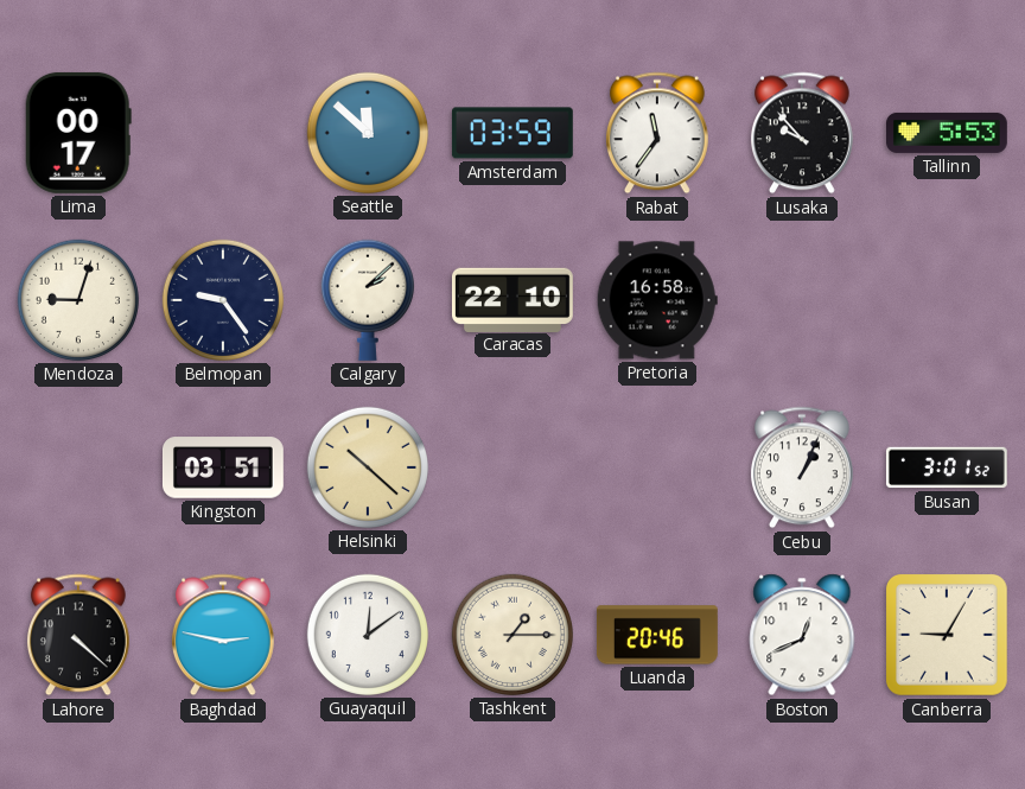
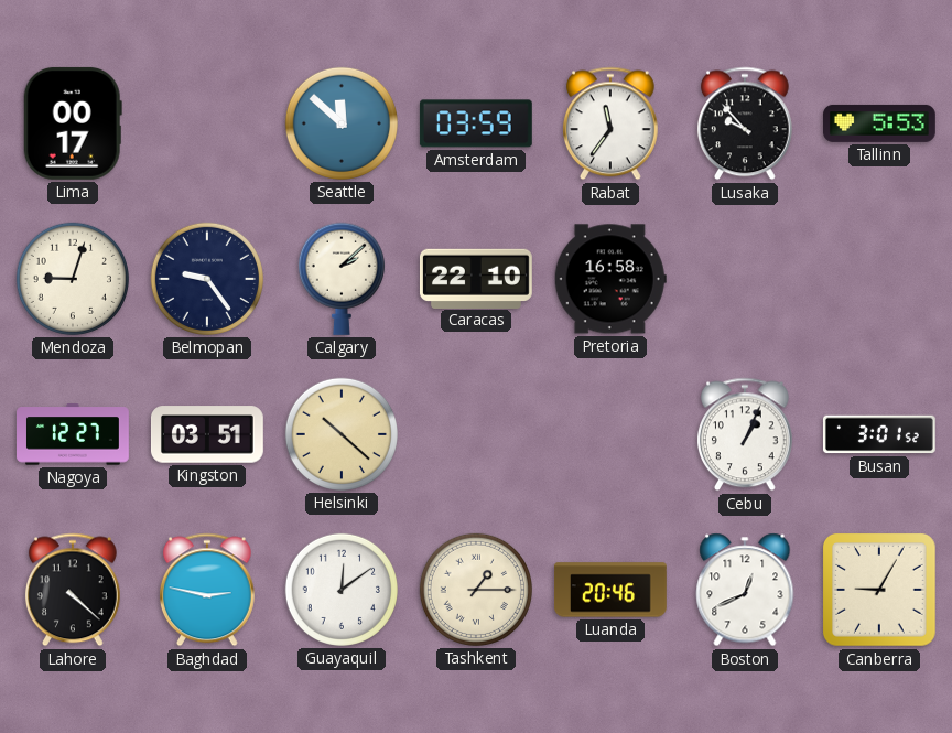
Nagoya: none -> 12:27 (74, 434)
